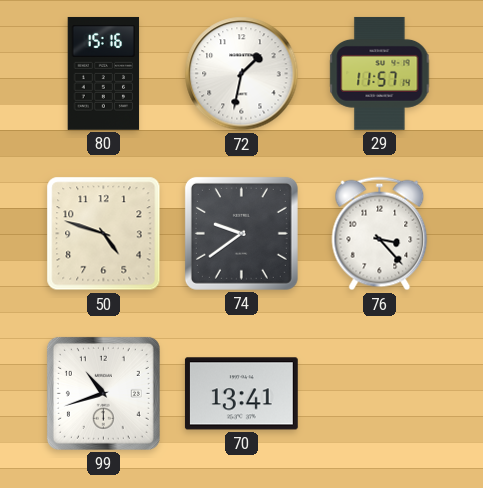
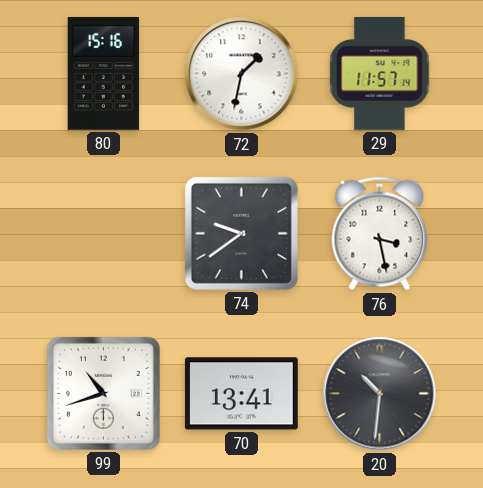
50: 4:48 -> none (104, 234)
76: 3:23 -> 3:28 (380, 234)
20: none -> 10:31 (380, 394)
